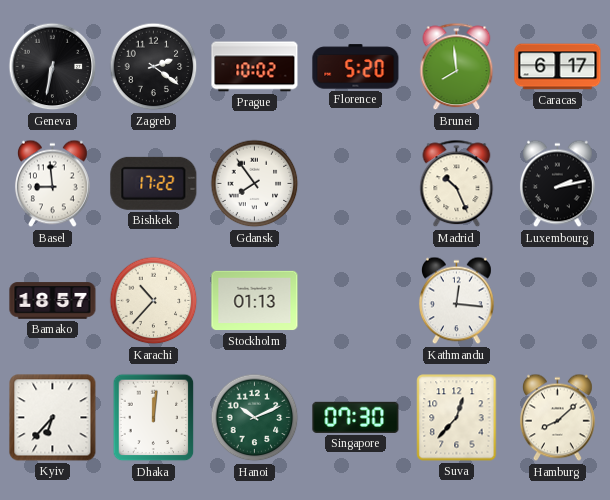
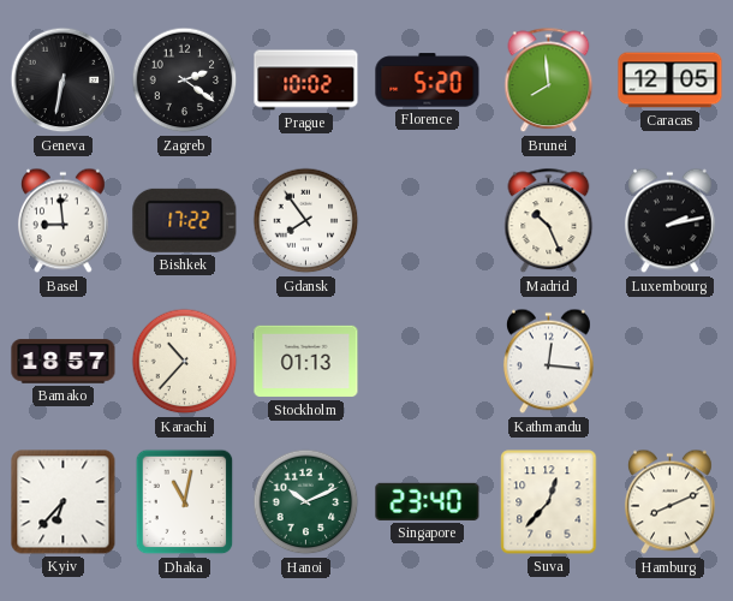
Caracas: 6:17 -> 12:05 (671, 81)
Dhaka: 12:01 -> 11:02 (185, 502)
Singapore: 07:30 -> 23:40 (428, 501)
Hamburg: 8:08 -> 8:11 (669, 502)
